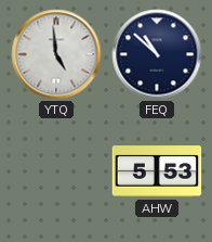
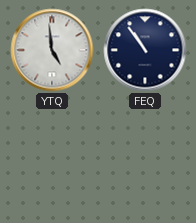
FEQ: 10:52 -> 10:54 (145, 50)
AHW: 5:53 -> none (157, 171)
